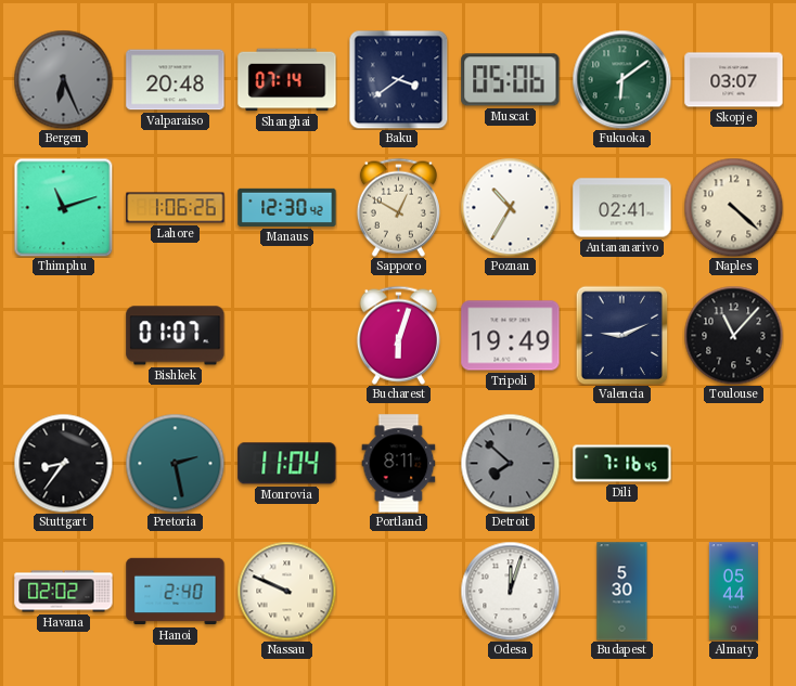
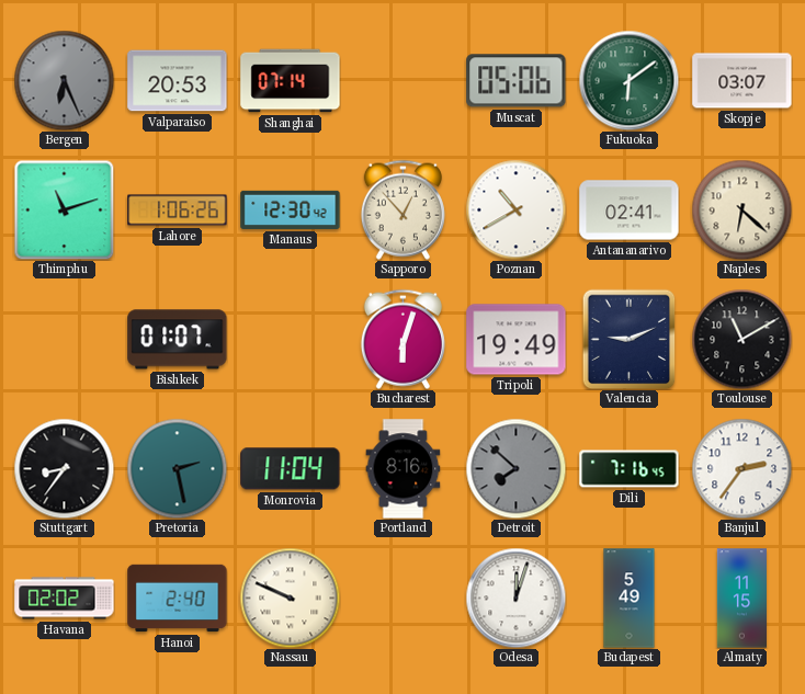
Valparaiso: 20:48 -> 20:53 (178, 81)
Baku: 3:39 -> none (398, 79)
Sapporo: 12:50 -> 12:53 (402, 209)
Poznan: 10:35 -> 10:40 (515, 209)
Naples: 4:22 -> 6:22 (741, 209)
Toulouse: 11:07 -> 11:10 (741, 339)
Portland: 8:11 -> 8:16 (404, 469)
Banjul: none -> 2:36 (741, 468)
Budapest: 5:30 -> 5:49 (630, 599)
Almaty: 05:44 -> 11:15 (741, 599)
